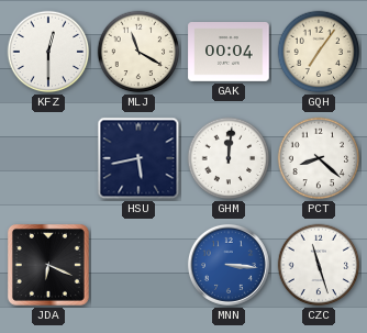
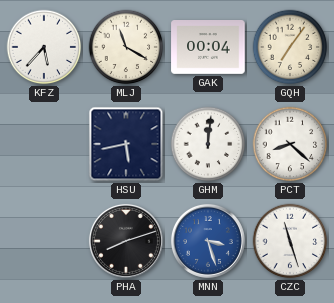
KFZ: 12:30 -> 5:37 (44, 47)
JDA: 6:19 -> none (48, 265)
PHA: none -> 8:12 (126, 241)
MNN: 3:16 -> 3:27 (208, 241)
